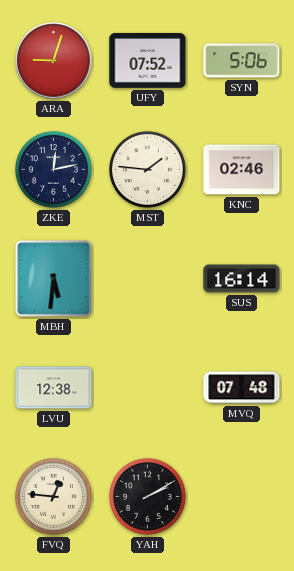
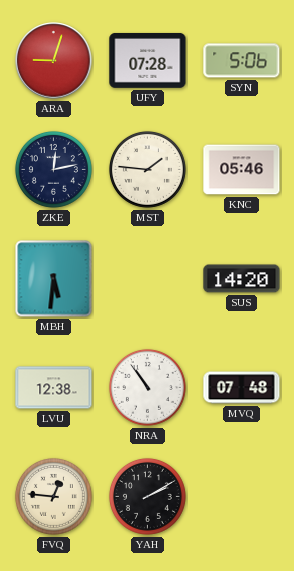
UFY: 07:52 -> 07:28 (148, 61)
KNC: 02:46 -> 05:46 (242, 170)
SUS: 16:14 -> 14:20 (242, 279)
NRA: none -> 10:54 (147, 387)
